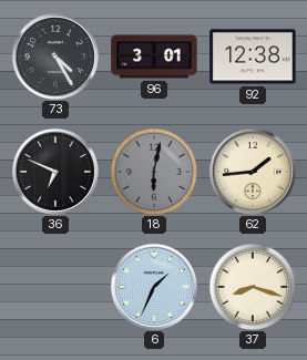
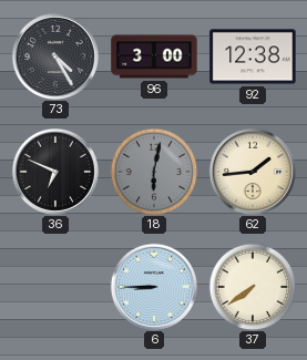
96: 3:01 -> 3:00 (154, 56)
6: 1:34 -> 8:45 (154, 287)
37: 8:18 -> 7:39 (253, 287)
